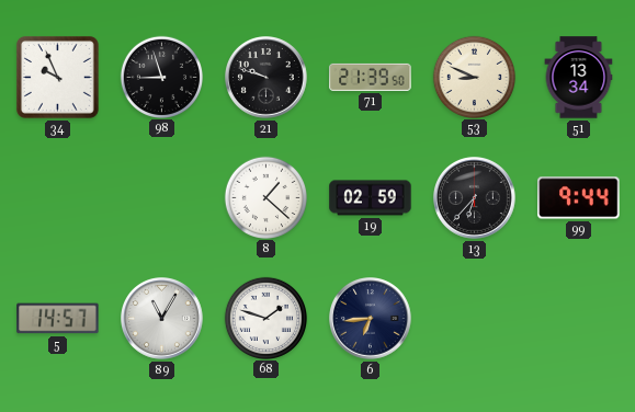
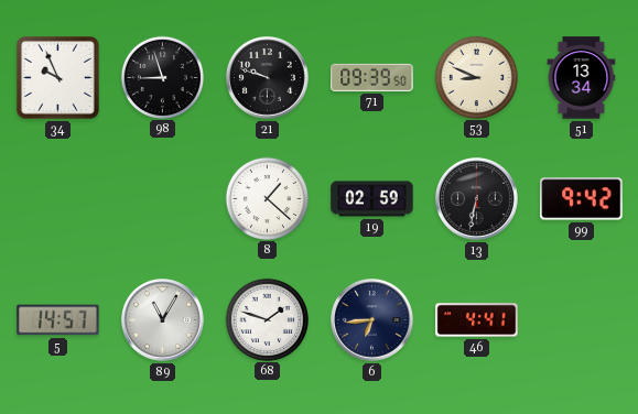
71: 21:39 -> 09:39 (372, 77)
13: 6:37 -> 6:32 (477, 199)
99: 9:44 -> 9:42 (582, 199)
46: none -> 4:41 (477, 320)
